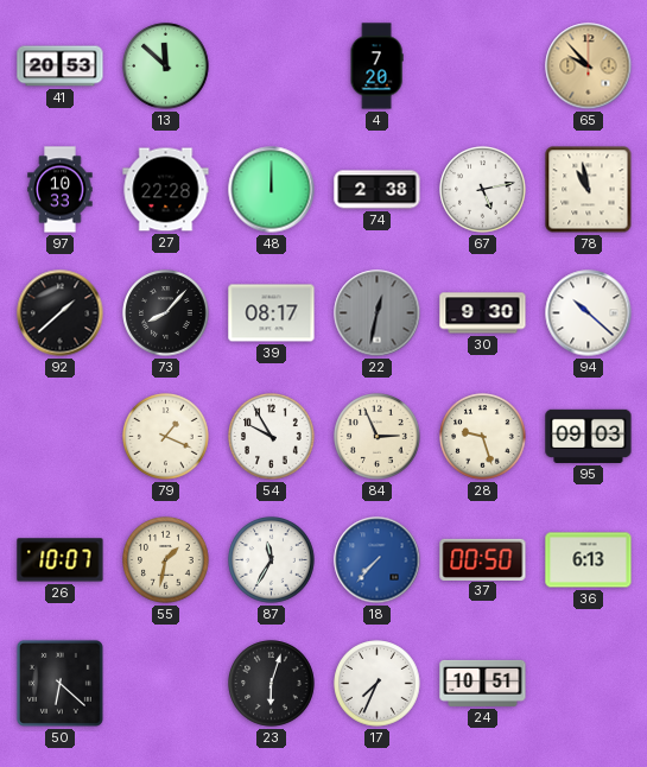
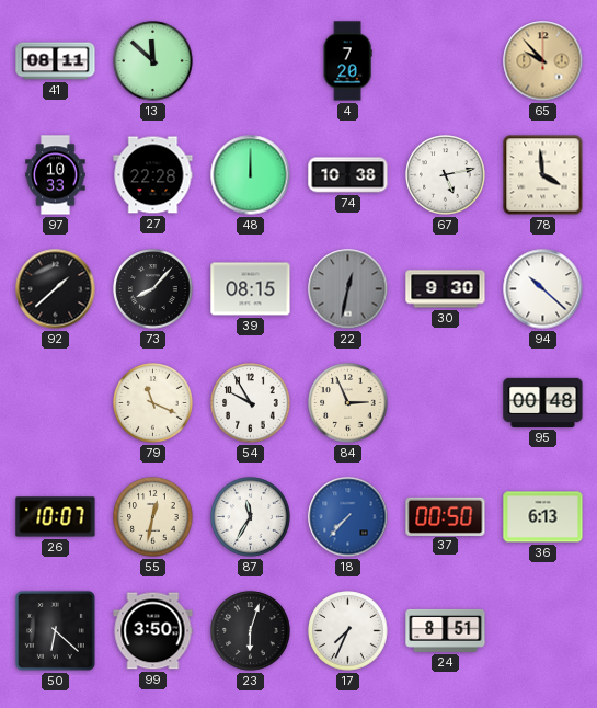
41: 20:53 -> 08:11 (56, 61)
74: 2:38 -> 10:38 (348, 175)
78: 10:58 -> 3:59 (543, 175)
39: 08:17 -> 08:15 (251, 289)
79: 1:19 -> 11:19 (153, 403)
28: 9:27 -> none (483, 437)
95: 09:03 -> 00:48 (543, 402)
55: 1:32 -> 12:32 (153, 517)
99: none -> 3:50 (153, 631)
24: 10:51 -> 8:51 (446, 630)
